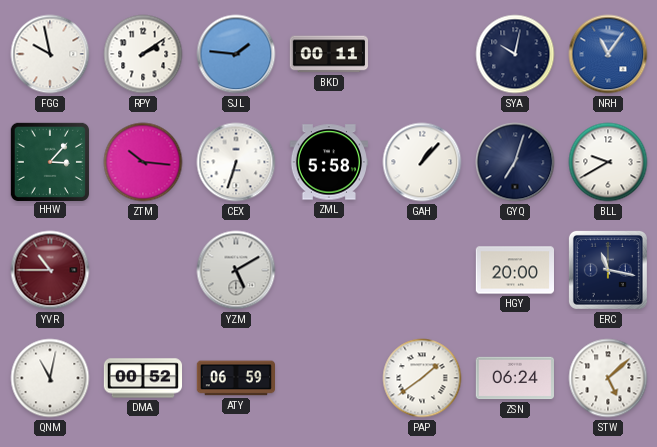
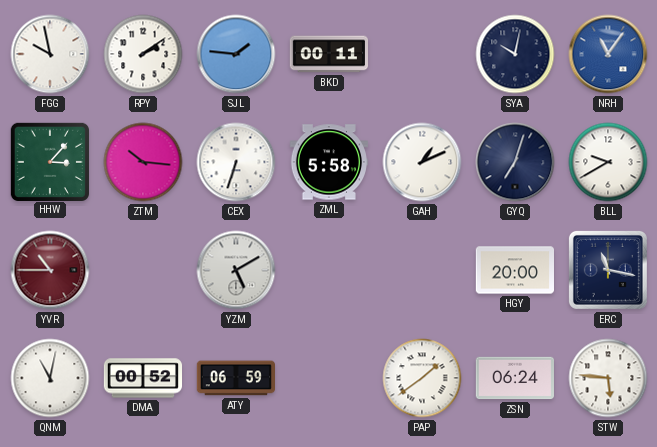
GAH: 1:07 -> 1:11 (422, 162)
STW: 5:08 -> 5:46 (608, 378)
